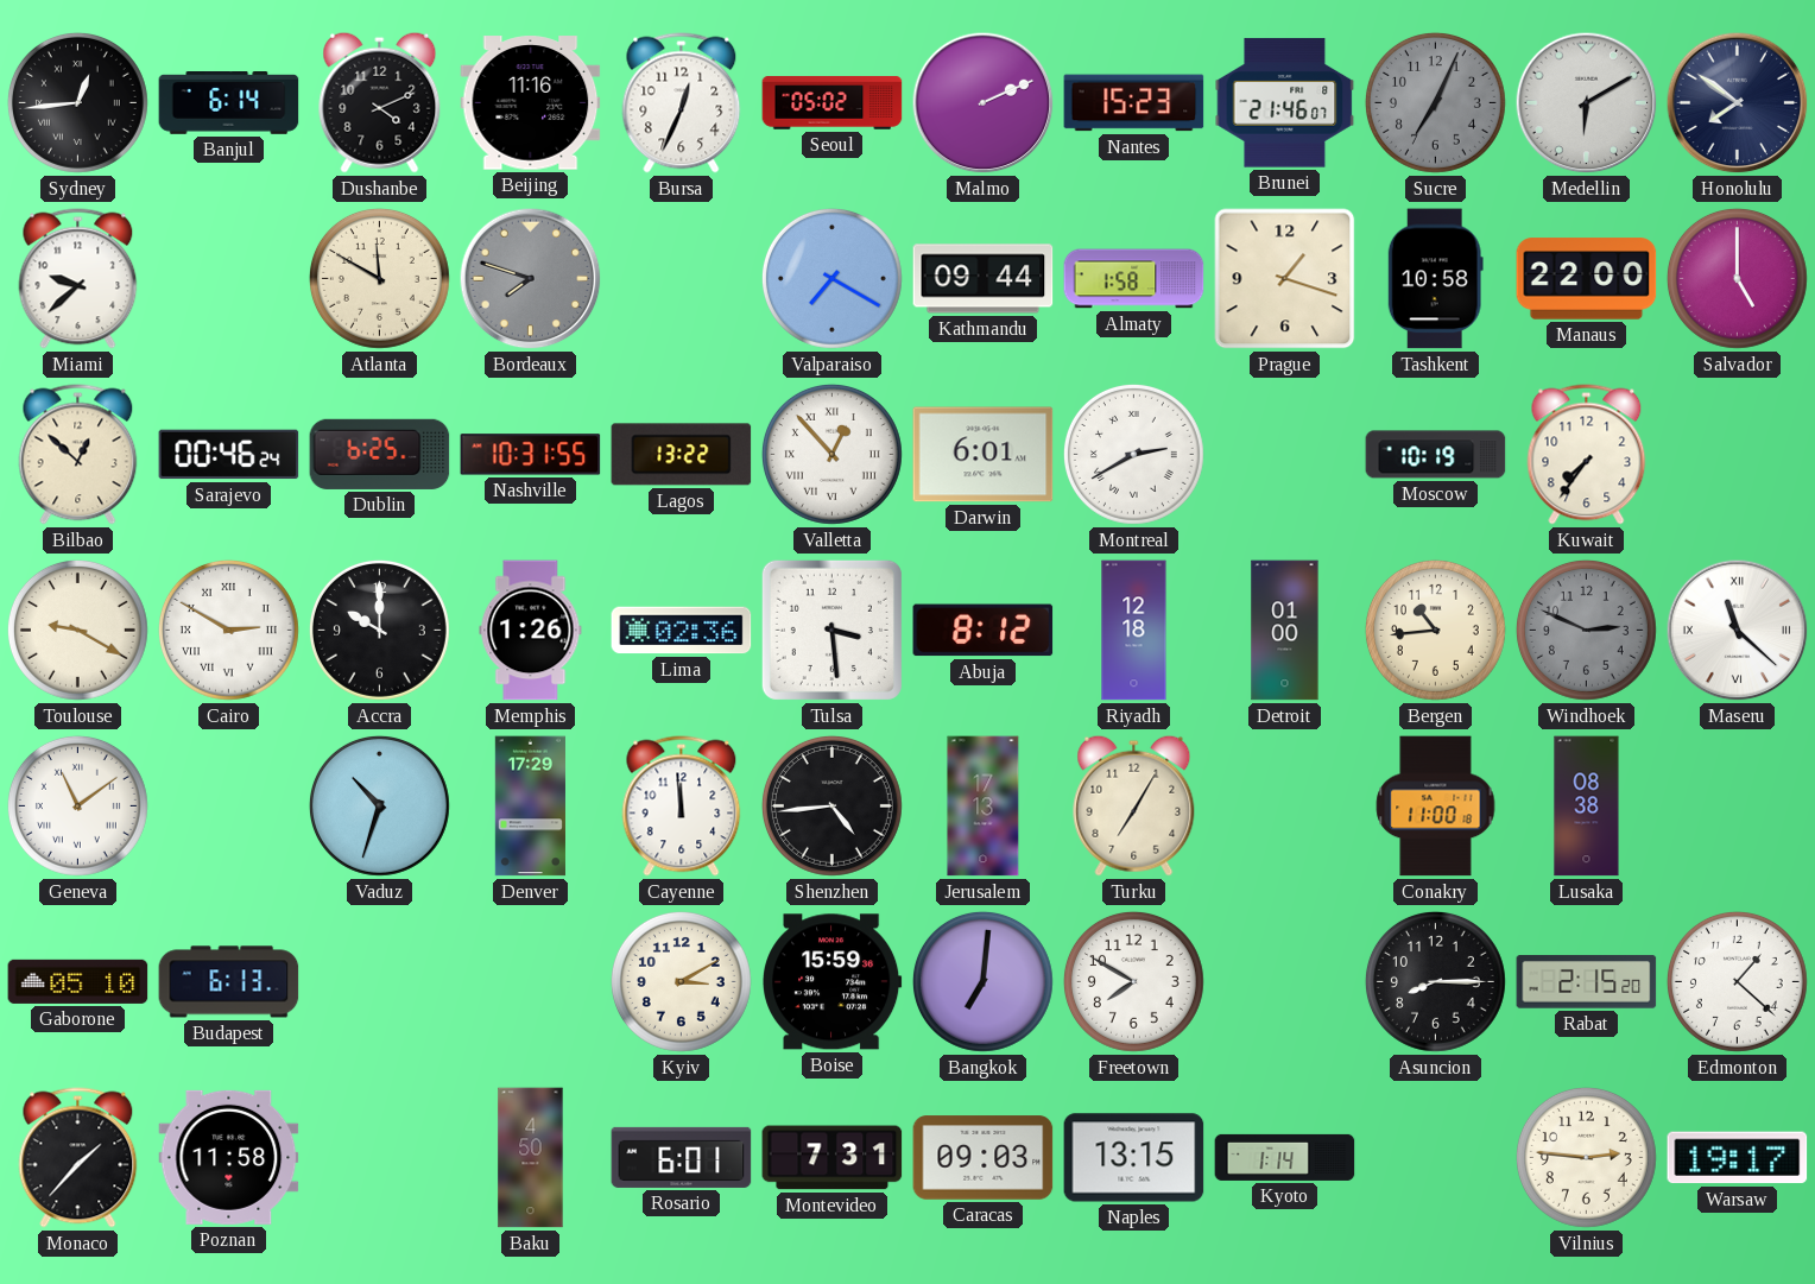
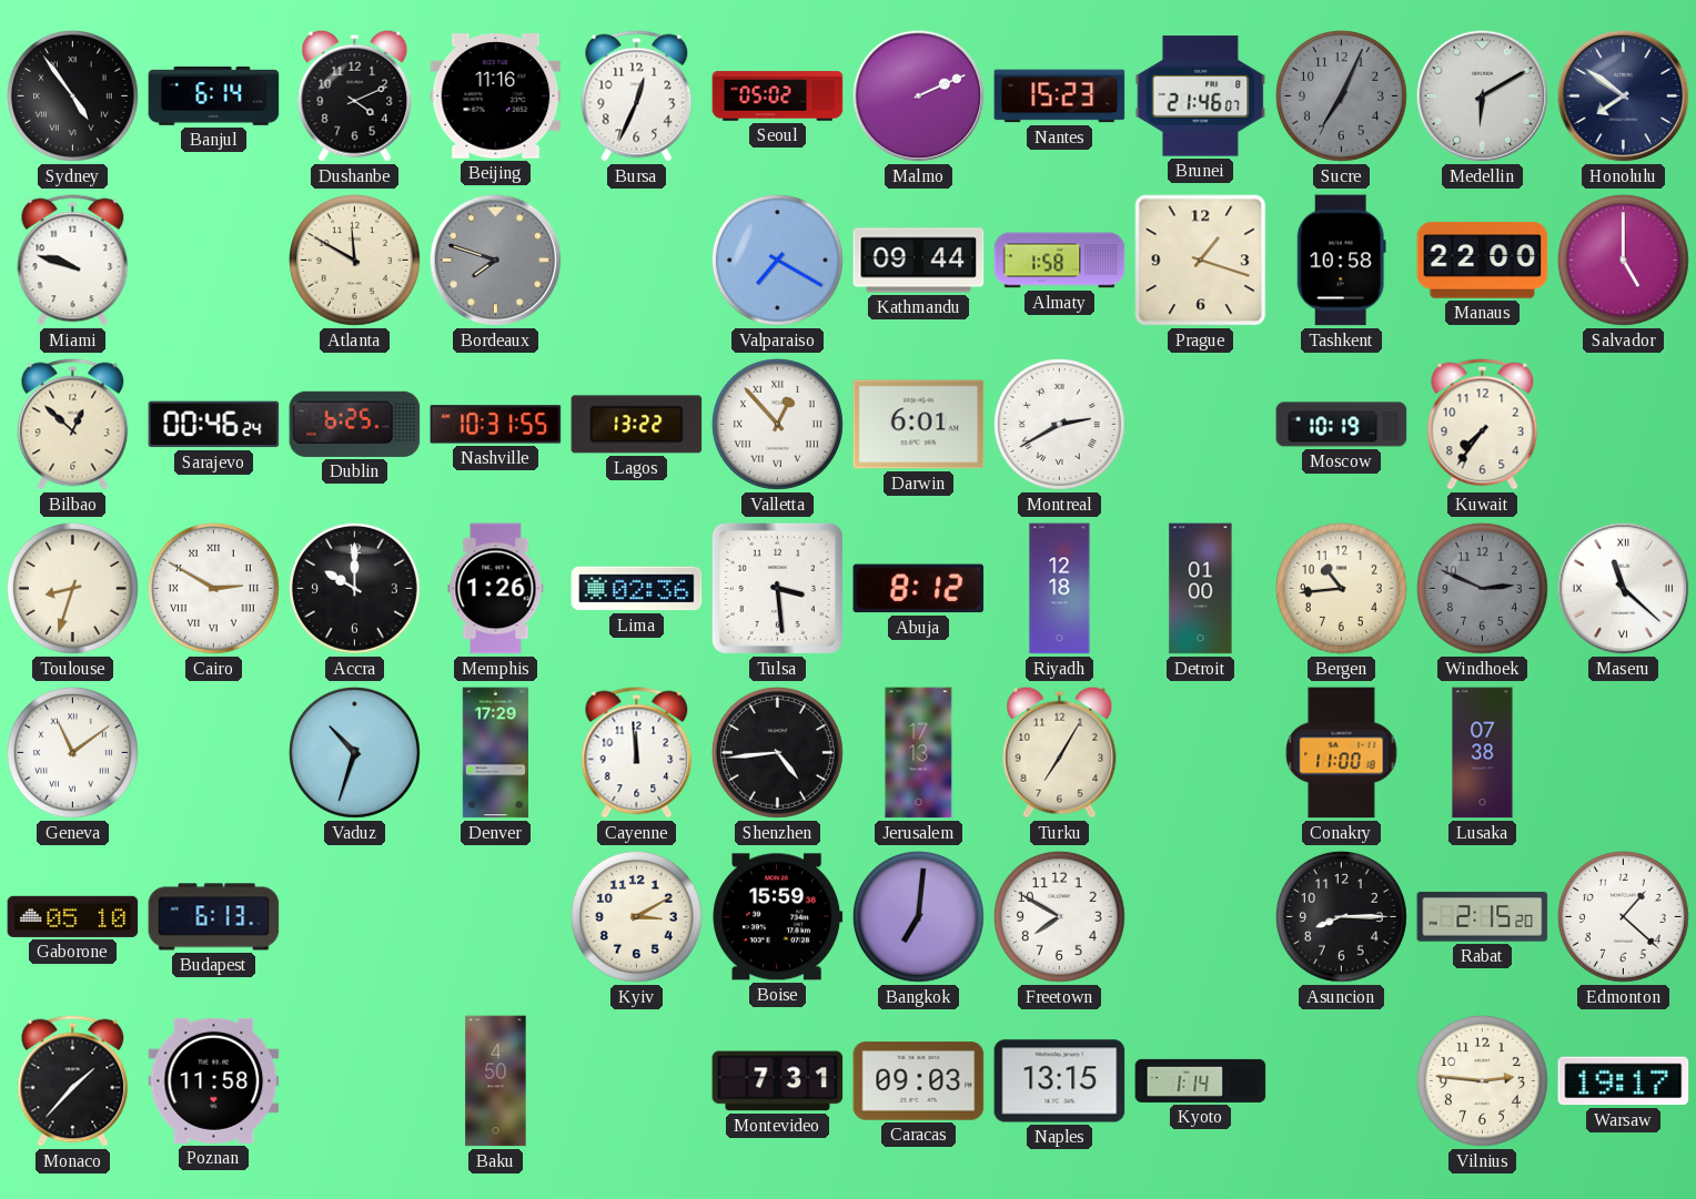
Sydney: 12:44 -> 4:54 (72, 95)
Miami: 9:38 -> 9:48 (73, 261)
Toulouse: 9:20 -> 8:33 (72, 588)
Lusaka: 08:38 -> 07:38 (1483, 753)
Rosario: 6:01 -> none (682, 1157)
